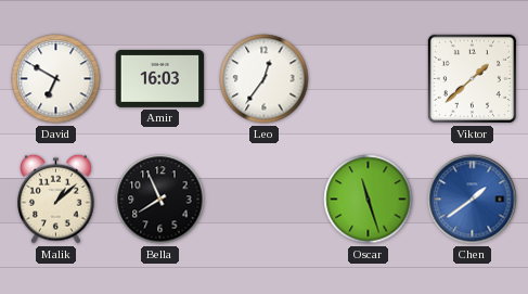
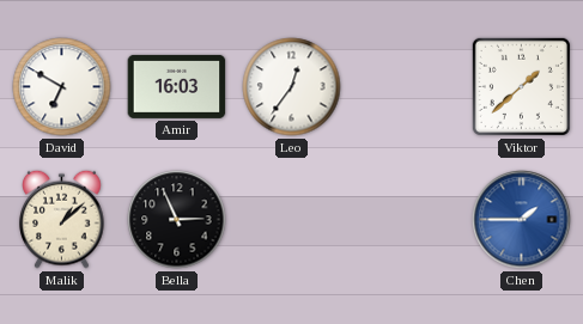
Bella: 7:56 -> 2:56 (177, 220)
Oscar: 11:27 -> none (369, 200)
Chen: 1:39 -> 1:45 (522, 220)
